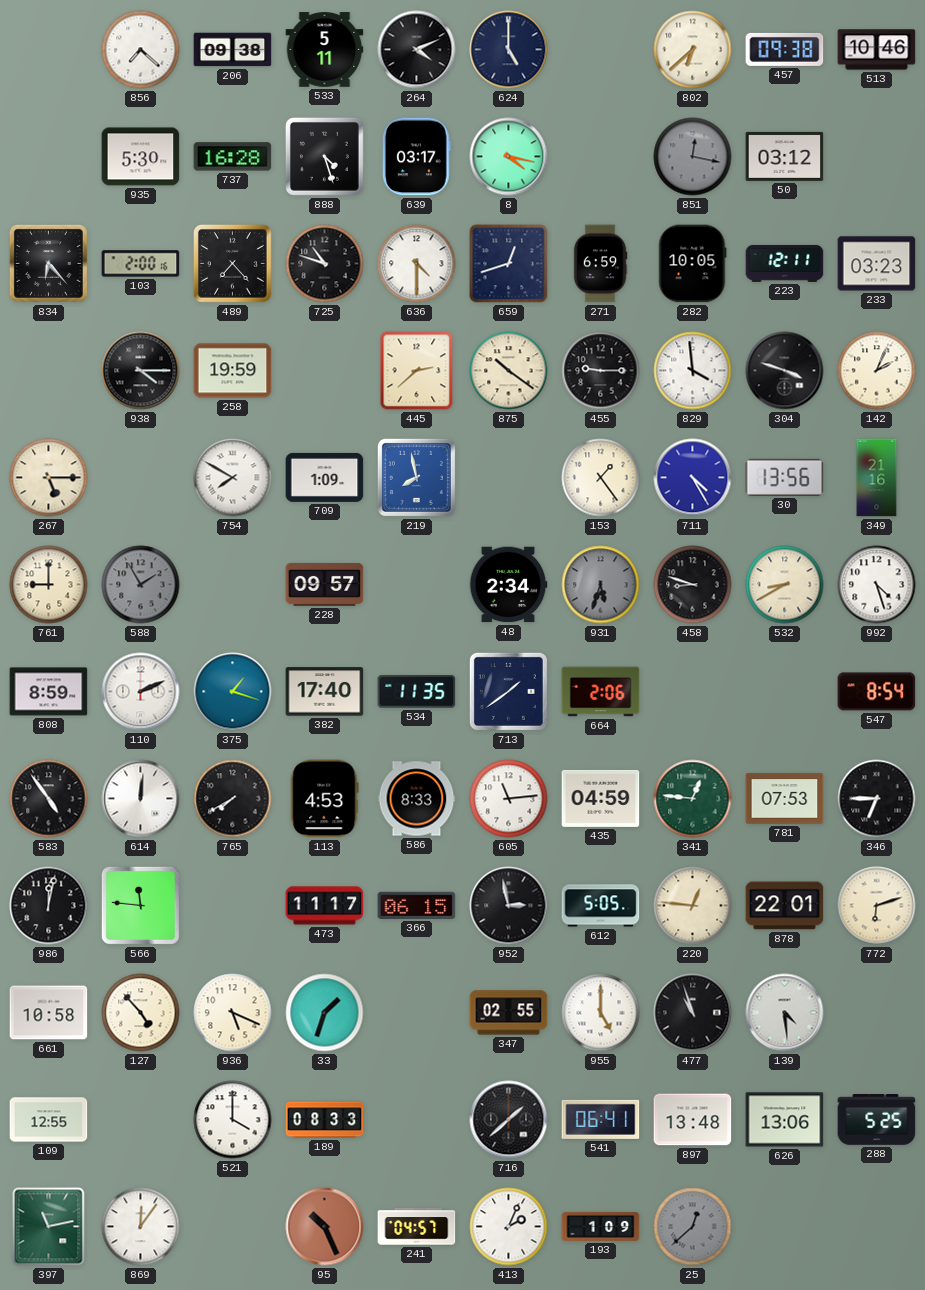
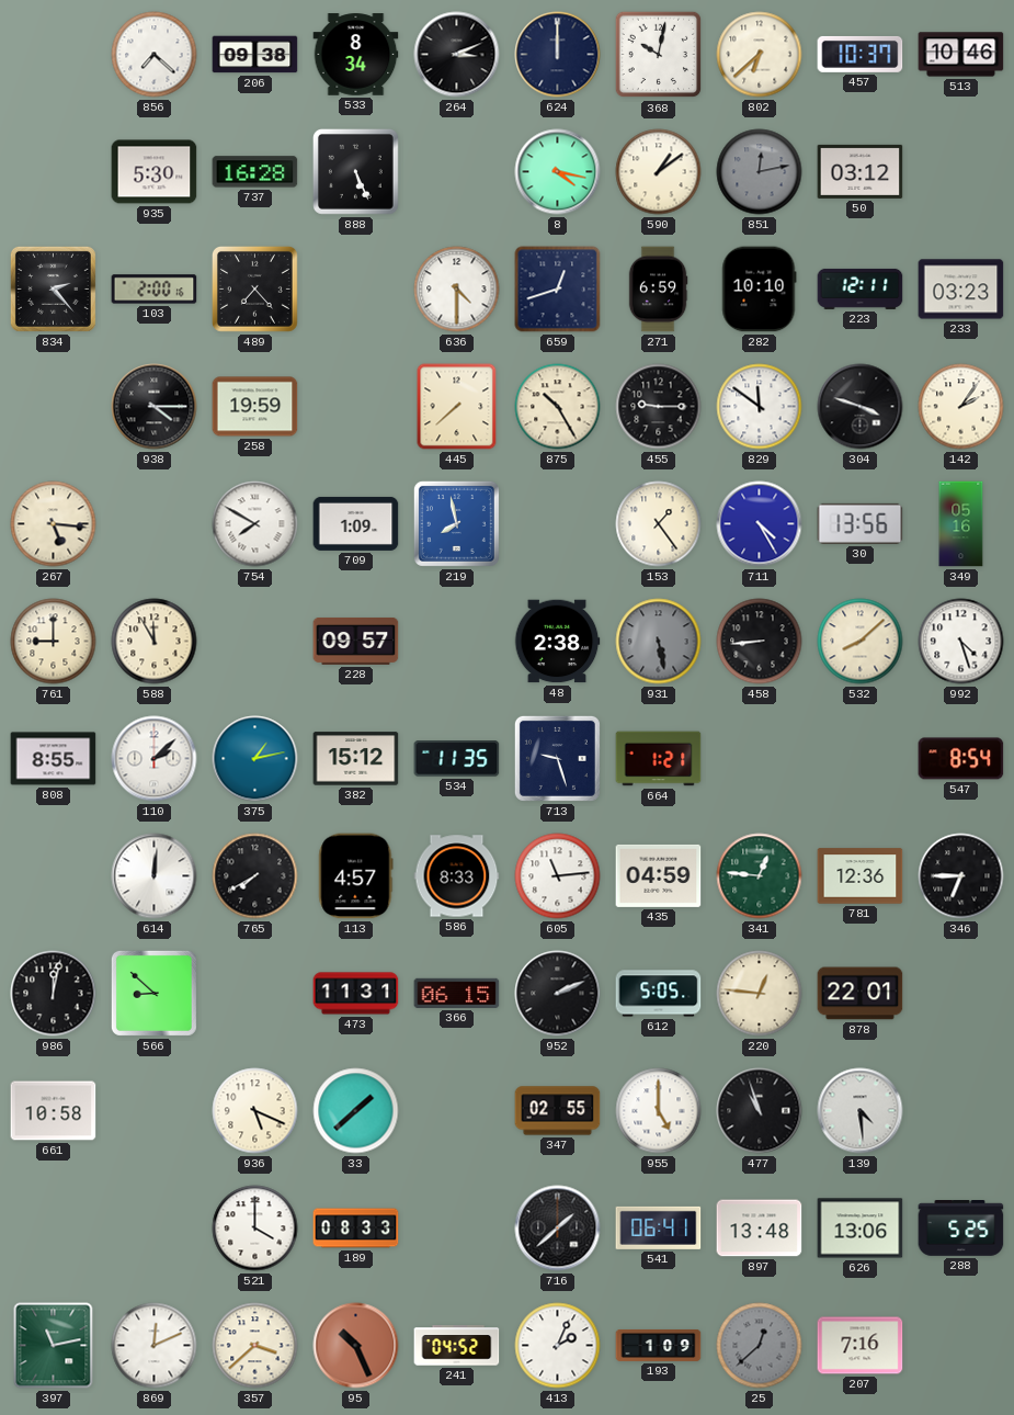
533: 5:11 -> 8:34 (356, 55)
264: 4:11 -> 3:11 (457, 55)
624: 5:00 -> 12:00 (558, 55)
368: none -> 10:02 (659, 55)
457: 09:38 -> 10:37 (861, 54)
888: 4:27 -> 5:26 (355, 171)
639: 03:17 -> none (416, 157)
590: none -> 1:09 (659, 172)
851: 12:17 -> 12:13 (760, 172)
834: 6:23 -> 2:23 (53, 288)
725: 10:48 -> none (325, 264)
282: 10:05 -> 10:10 (760, 290)
445: 2:38 -> 7:38 (457, 407)
875: 10:21 -> 10:25 (558, 407)
829: 3:59 -> 11:51 (760, 407)
142: 2:04 -> 2:06 (961, 407)
267: 5:15 -> 5:16 (54, 524)
349: 21:16 -> 05:16 (961, 524)
588: 1:55 -> 11:55 (155, 642)
588 dial: grey -> cream (155, 642)
48: 2:34 -> 2:38 (557, 642)
931: 5:33 -> 5:28 (659, 642)
458: 8:48 -> 8:44 (760, 642)
532: 8:40 -> 8:08 (861, 642)
808: 8:59 -> 8:55 (54, 759)
110: 2:11 -> 2:08 (155, 759)
375: 1:18 -> 1:13 (255, 759)
382: 17:40 -> 15:12 (356, 759)
713: 1:39 -> 9:27 (557, 758)
664: 2:06 -> 1:21 (659, 759)
583: 4:54 -> none (49, 799)
113: 4:53 -> 4:57 (356, 876)
781: 07:53 -> 12:36 (861, 876)
566: 11:46 -> 8:52 (153, 993)
473: 11:17 -> 11:31 (356, 994)
952: 2:58 -> 2:11 (558, 994)
772: 6:12 -> none (877, 906)
127: 4:53 -> none (141, 1013)
33: 1:33 -> 1:38 (356, 1111)
109: 12:55 -> none (49, 1120)
869: 12:06 -> 12:11 (155, 1346)
357: none -> 3:38 (255, 1346)
241: 04:57 -> 04:52 (457, 1346)
207: none -> 7:16 (861, 1346)
